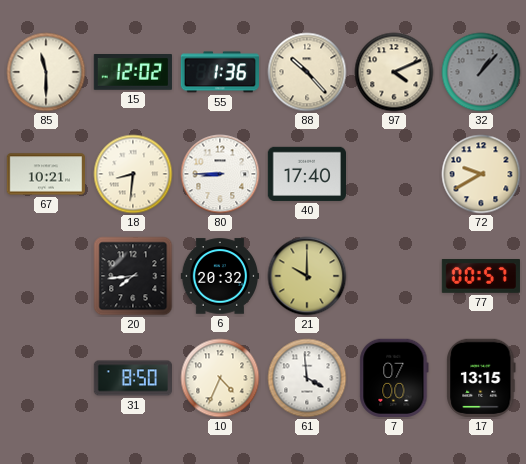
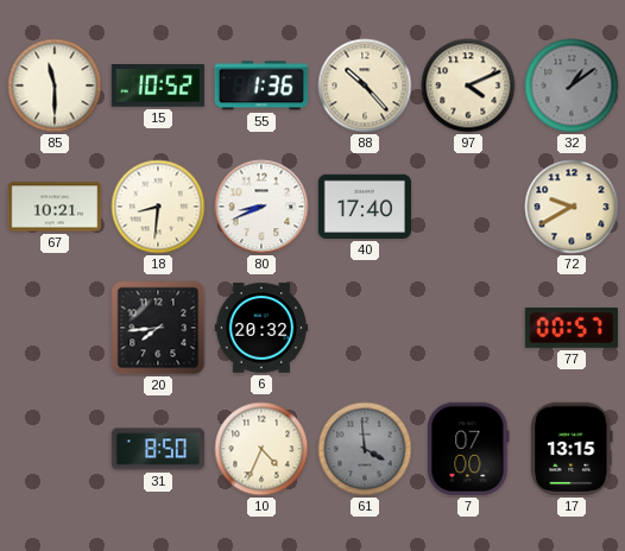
15: 12:02 -> 10:52 (158, 87)
32: 1:07 -> 1:09 (572, 85)
80: 8:45 -> 8:41 (261, 207)
21: 10:00 -> none (307, 276)
61 dial: white -> grey (365, 449)
